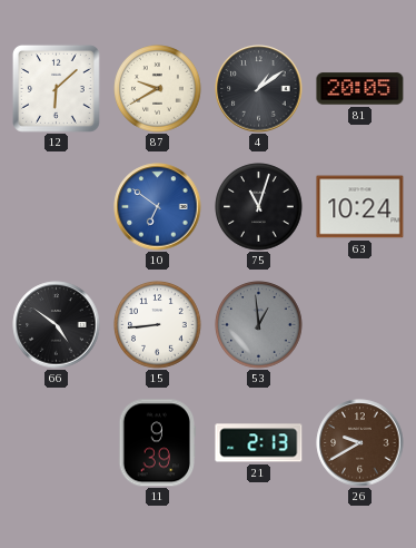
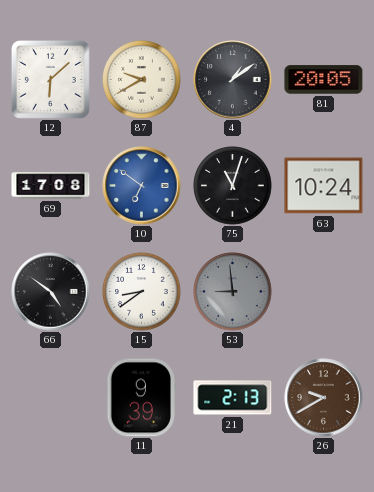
69: none -> 17:08 (51, 186)
15: 8:44 -> 8:39 (142, 292)
53: 12:59 -> 8:59 (233, 292)
